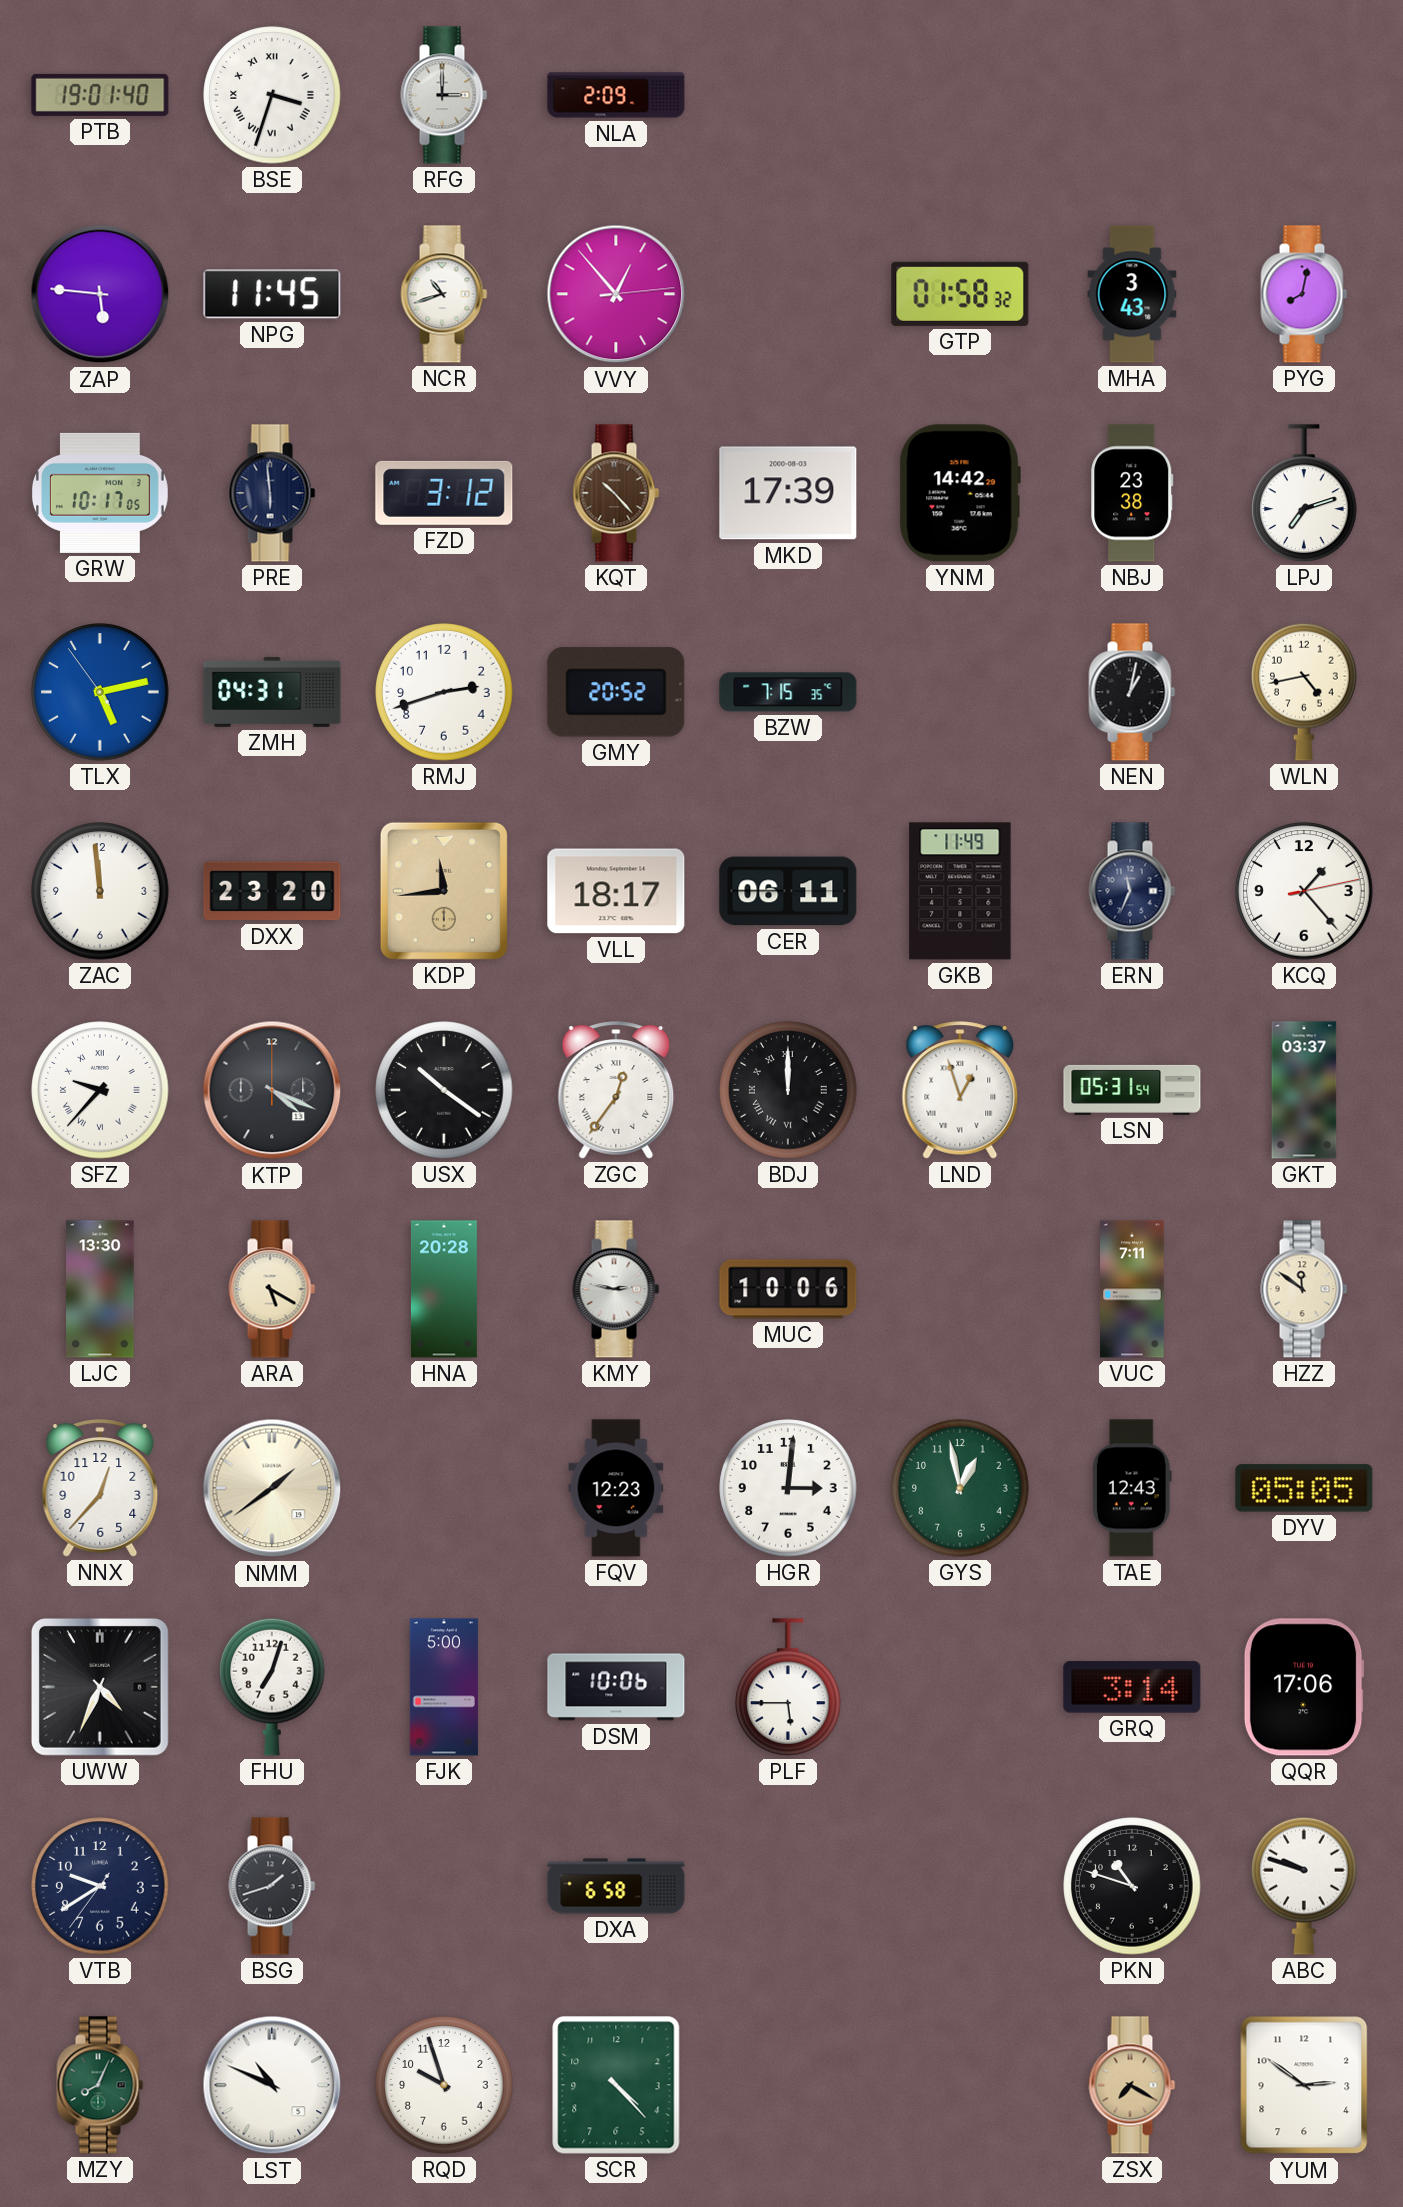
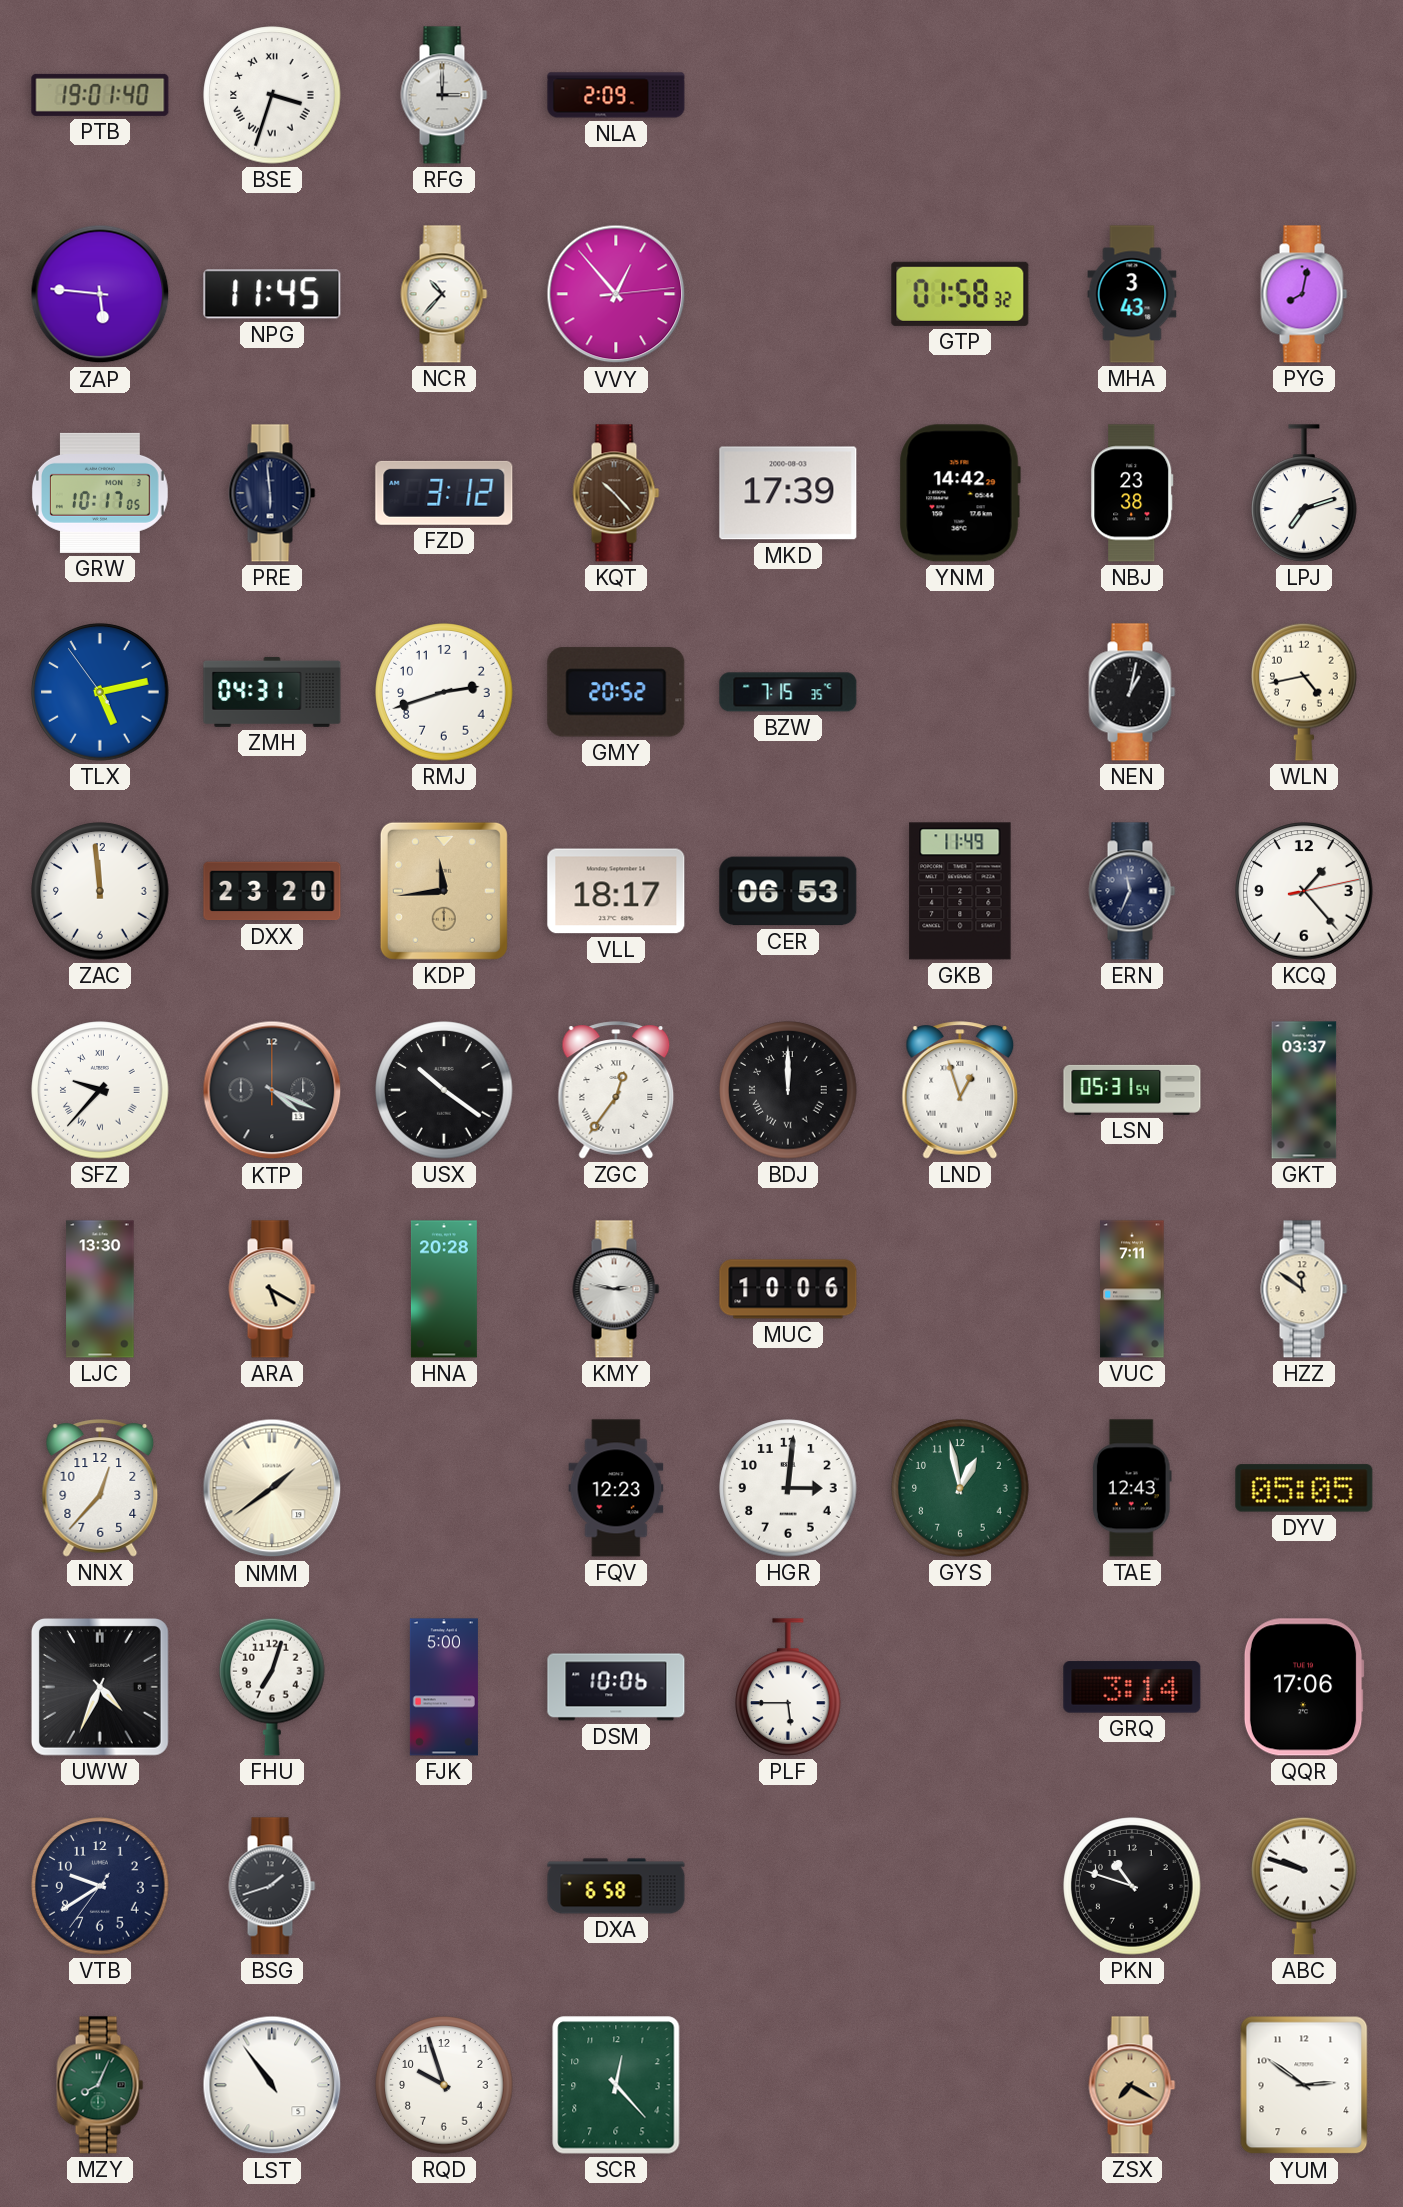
NCR: 10:42 -> 10:37 (444, 294)
CER: 06:11 -> 06:53 (788, 891)
LST: 10:49 -> 10:54 (272, 2085)
SCR: 4:23 -> 12:23 (616, 2085)
